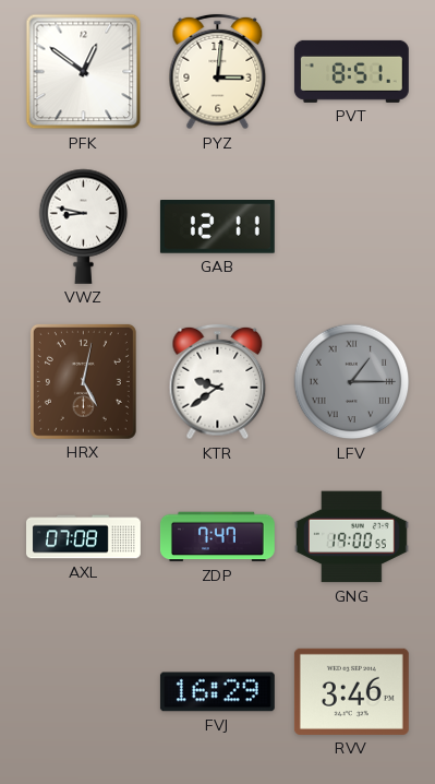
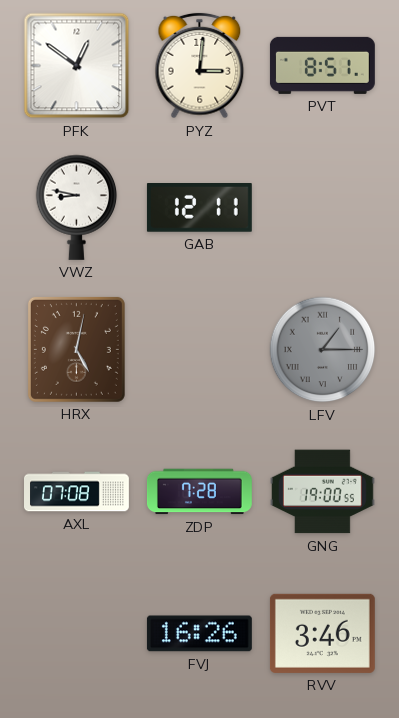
KTR: 9:39 -> none (218, 382)
ZDP: 7:47 -> 7:28 (199, 492)
FVJ: 16:29 -> 16:26 (199, 634)
